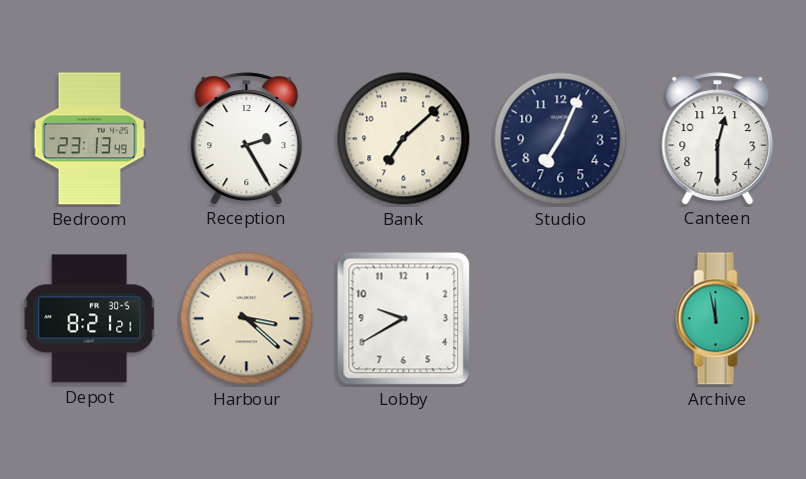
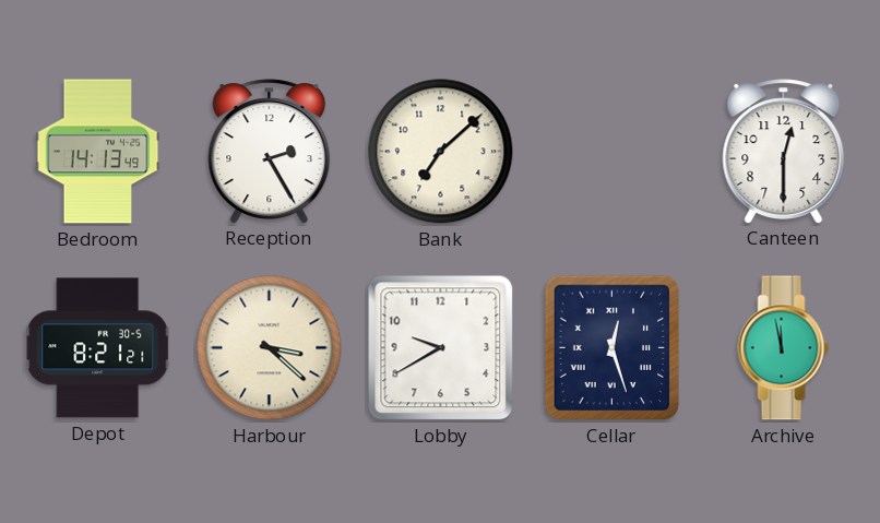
Bedroom: 23:13 -> 14:13 (98, 152)
Studio: 7:04 -> none (561, 139)
Cellar: none -> 12:27 (611, 348)
